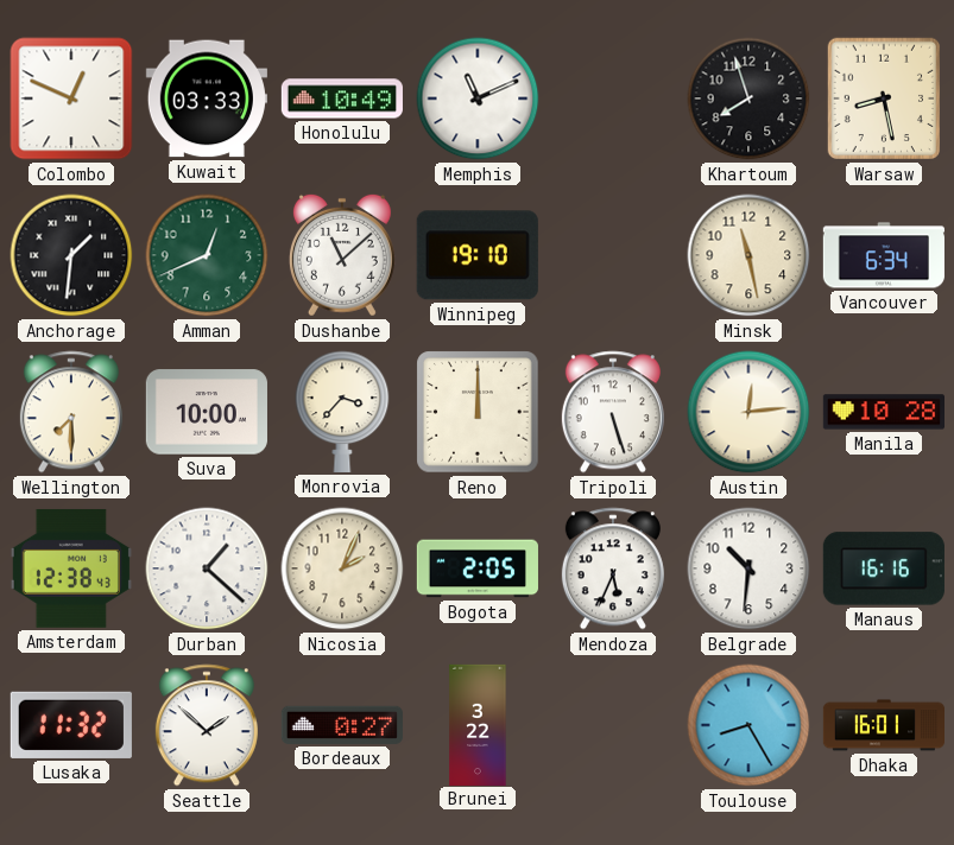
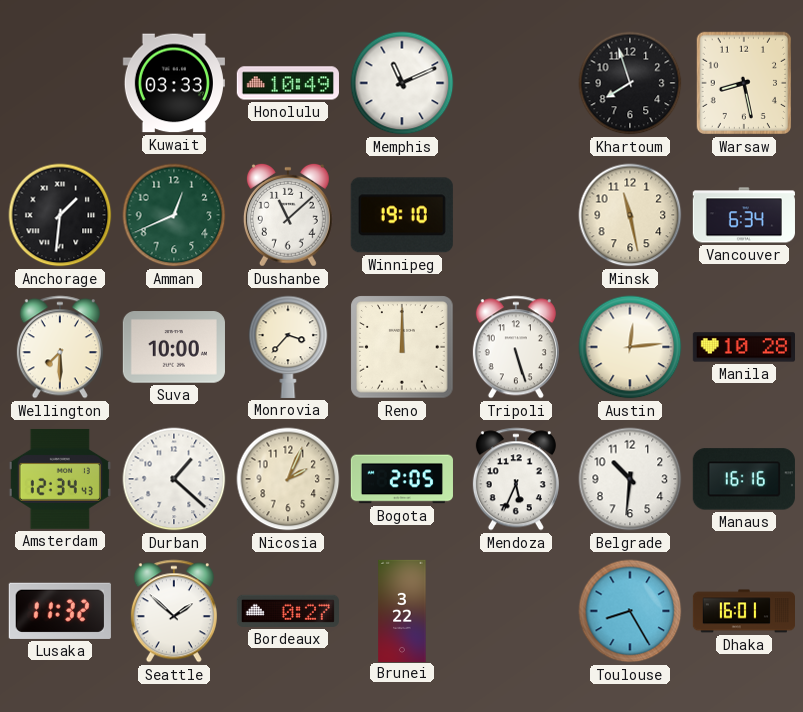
Colombo: 12:49 -> none (71, 99)
Amsterdam: 12:38 -> 12:34 (60, 479)
